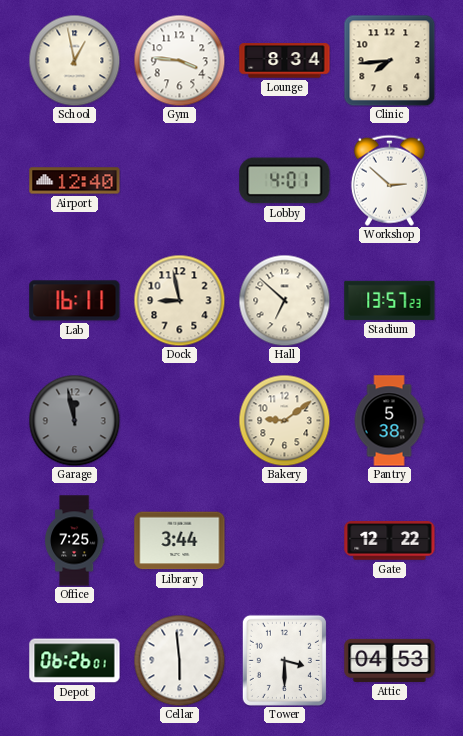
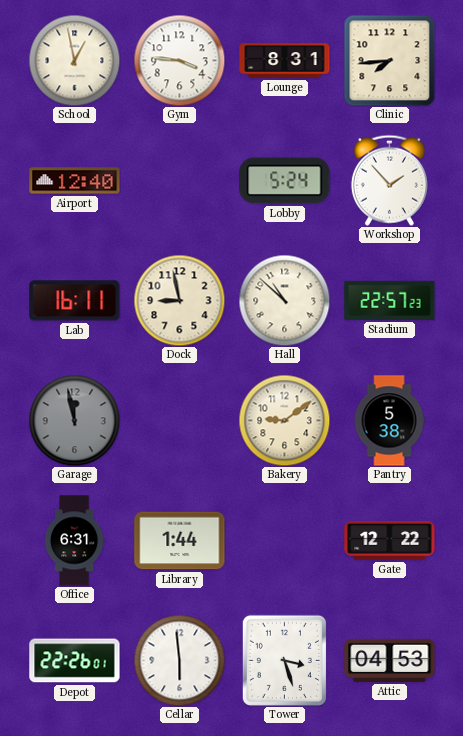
Lounge: 8:34 -> 8:31 (285, 61)
Lobby: 4:01 -> 5:24 (285, 181)
Workshop: 2:52 -> 1:53 (389, 180)
Hall: 6:52 -> 10:52 (284, 300)
Stadium: 13:57 -> 22:57 (390, 300)
Office: 7:25 -> 6:31 (74, 541)
Library: 3:44 -> 1:44 (180, 541)
Depot: 06:26 -> 22:26 (75, 661)
Tower: 3:30 -> 3:27 (284, 660)
